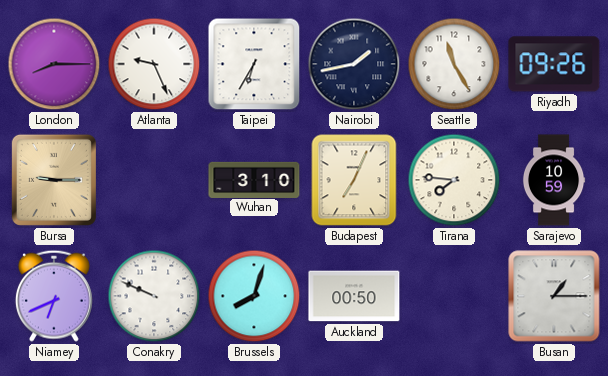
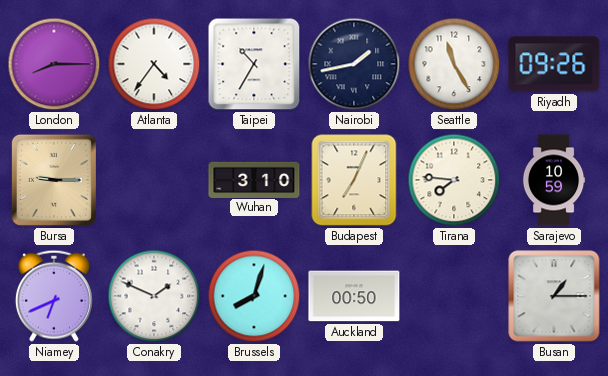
Atlanta: 9:26 -> 4:36 (154, 64)
Taipei: 6:35 -> 10:35 (254, 64)
Conakry: 9:49 -> 1:49 (154, 296)
